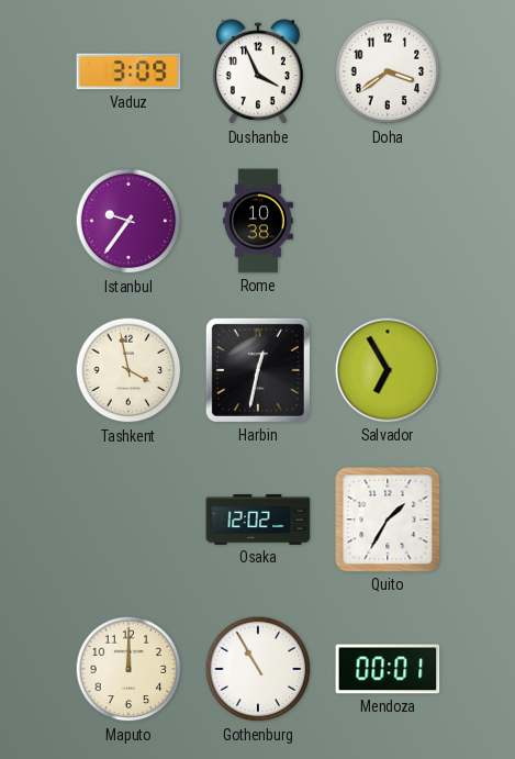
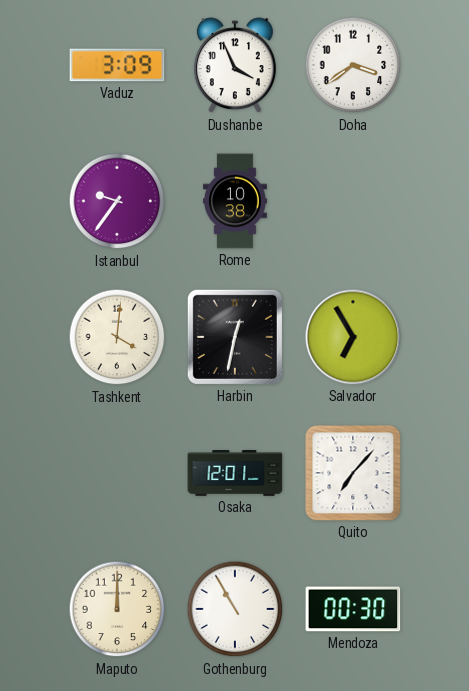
Tashkent: 3:58 -> 4:01 (117, 337)
Osaka: 12:02 -> 12:01 (235, 474)
Quito: 1:35 -> 7:07 (353, 473)
Mendoza: 00:01 -> 00:30 (353, 609)
